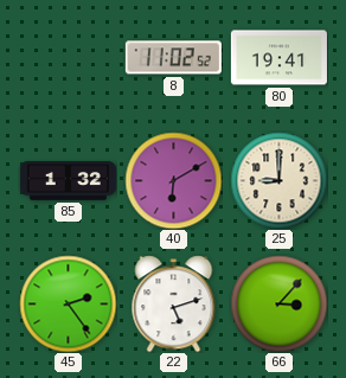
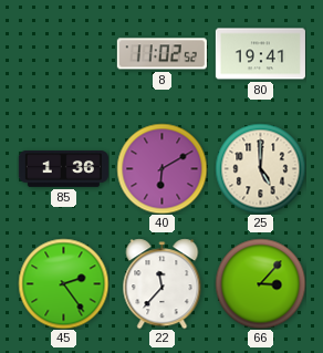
85: 1:32 -> 1:36 (63, 169)
25: 9:00 -> 5:00 (260, 168)
22: 5:12 -> 11:37 (163, 283)
